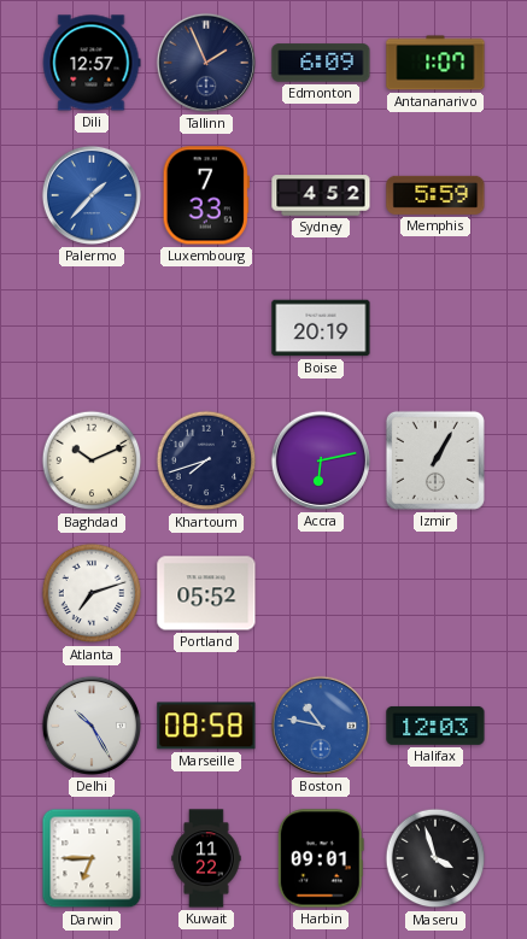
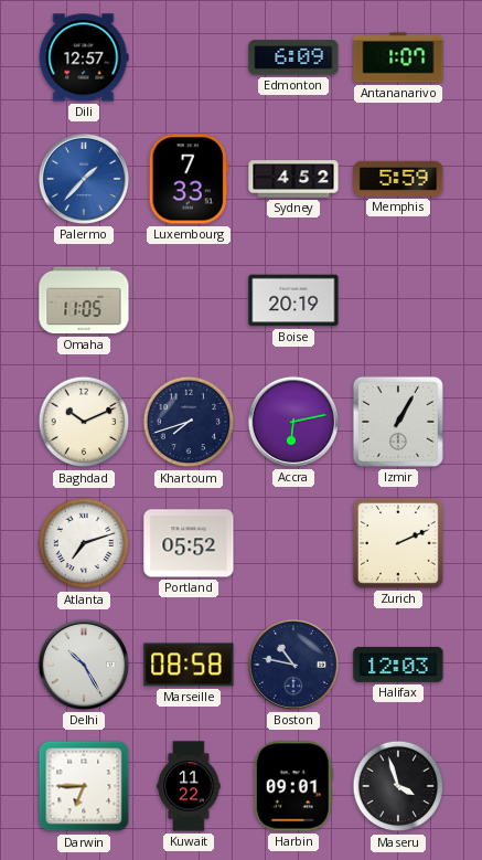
Tallinn: 1:56 -> none (206, 63)
Omaha: none -> 11:05 (84, 300)
Zurich: none -> 2:11 (398, 543)
Boston dial: blue -> navy (293, 665)
